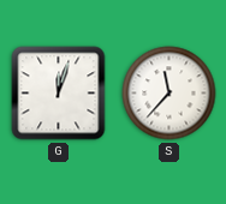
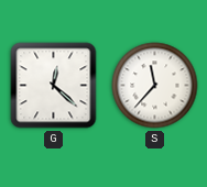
G: 12:03 -> 12:22 (54, 86)
